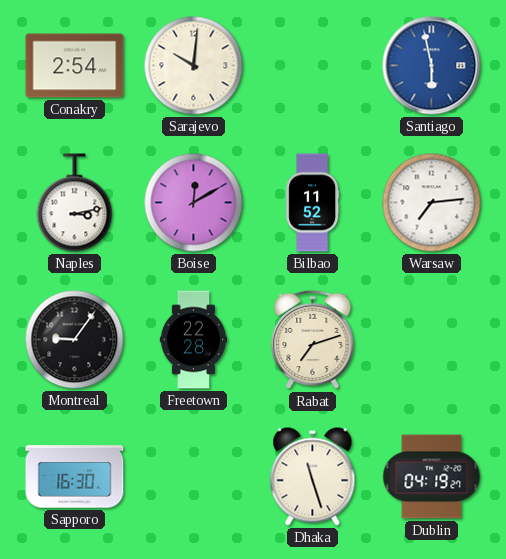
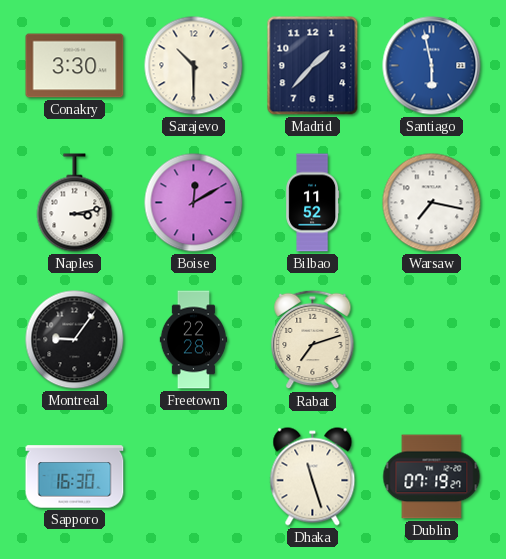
Conakry: 2:54 -> 3:30 (75, 66)
Sarajevo: 10:01 -> 10:30 (194, 66)
Madrid: none -> 1:37 (313, 66)
Warsaw: 7:14 -> 7:17 (432, 203)
Dublin: 04:19 -> 07:19 (432, 477)
